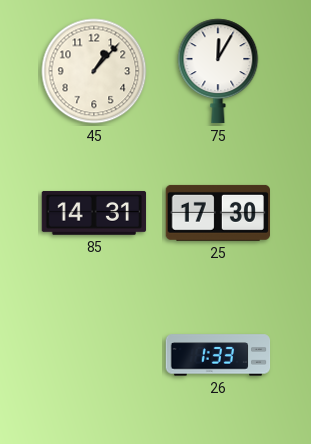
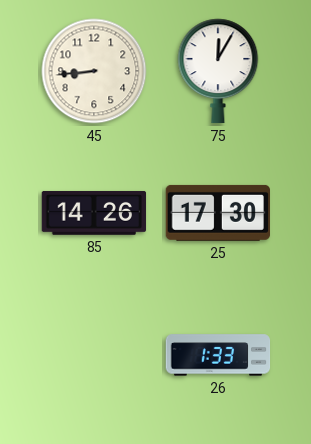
45: 1:07 -> 8:44 (94, 71)
85: 14:31 -> 14:26 (94, 213)
